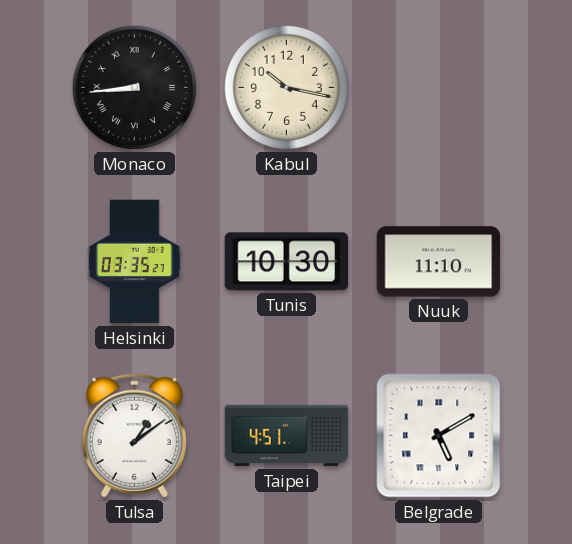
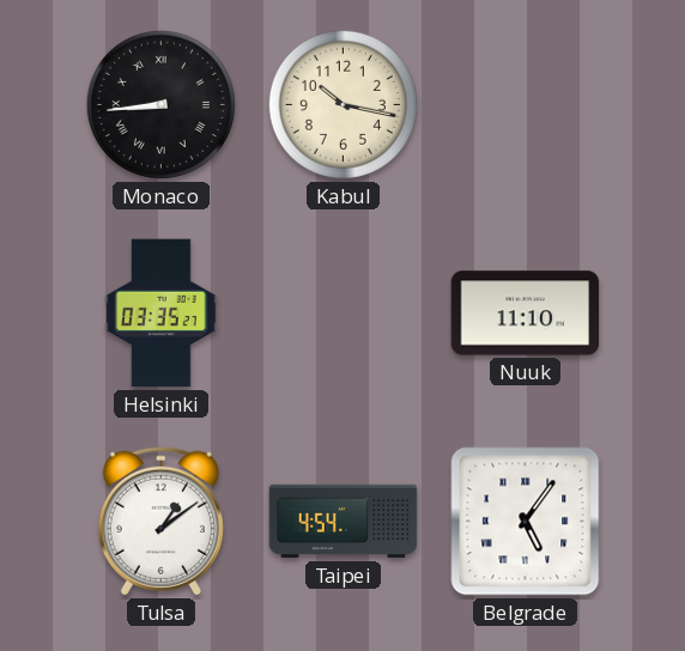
Tunis: 10:30 -> none (287, 262)
Taipei: 4:51 -> 4:54 (344, 522)
Belgrade: 5:10 -> 5:06 (526, 522)
